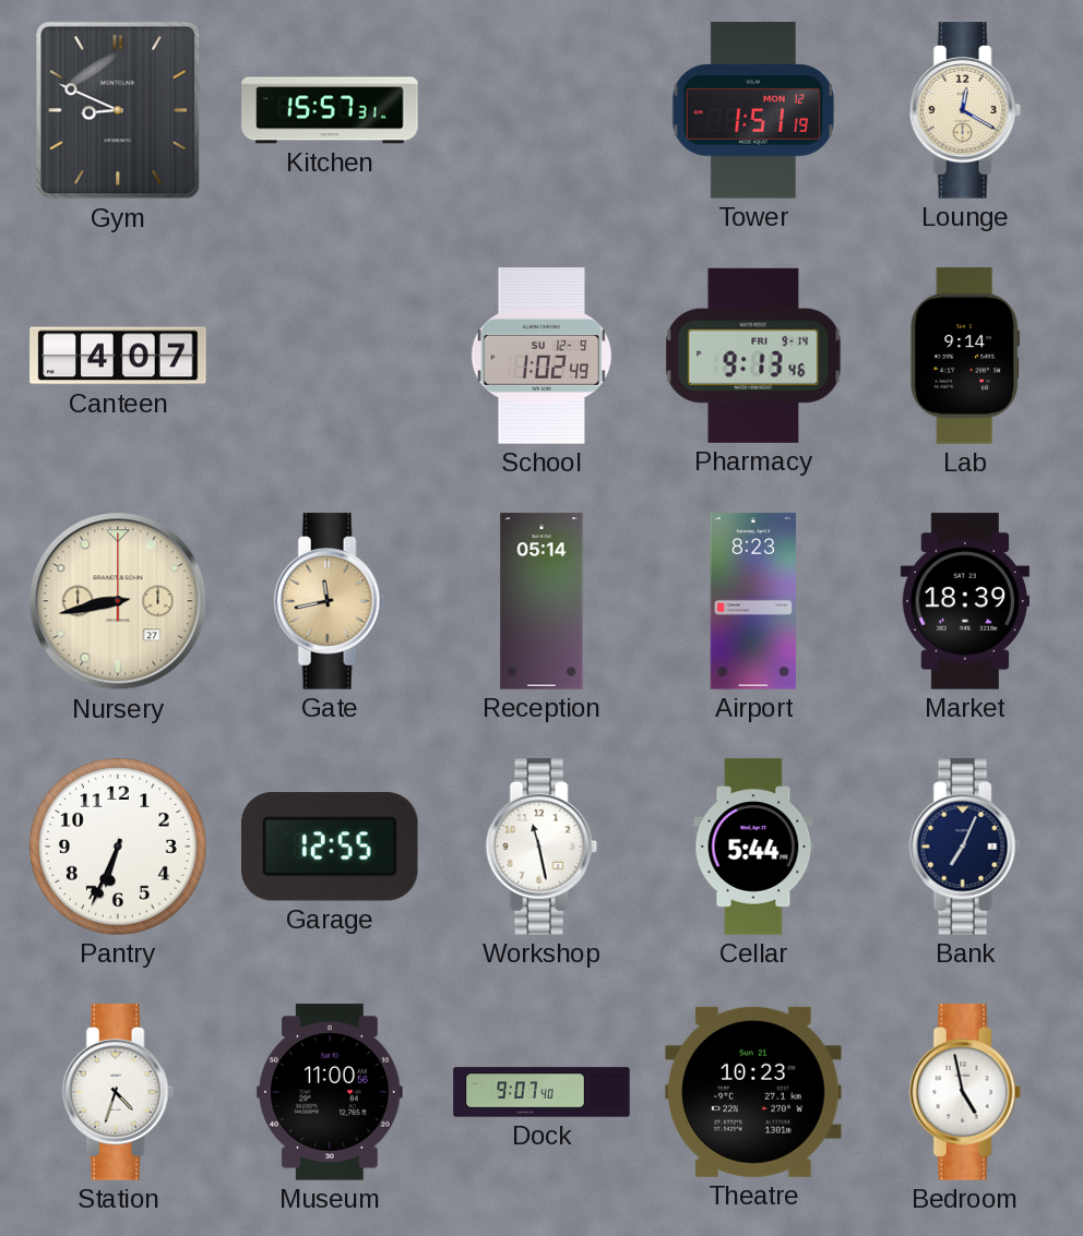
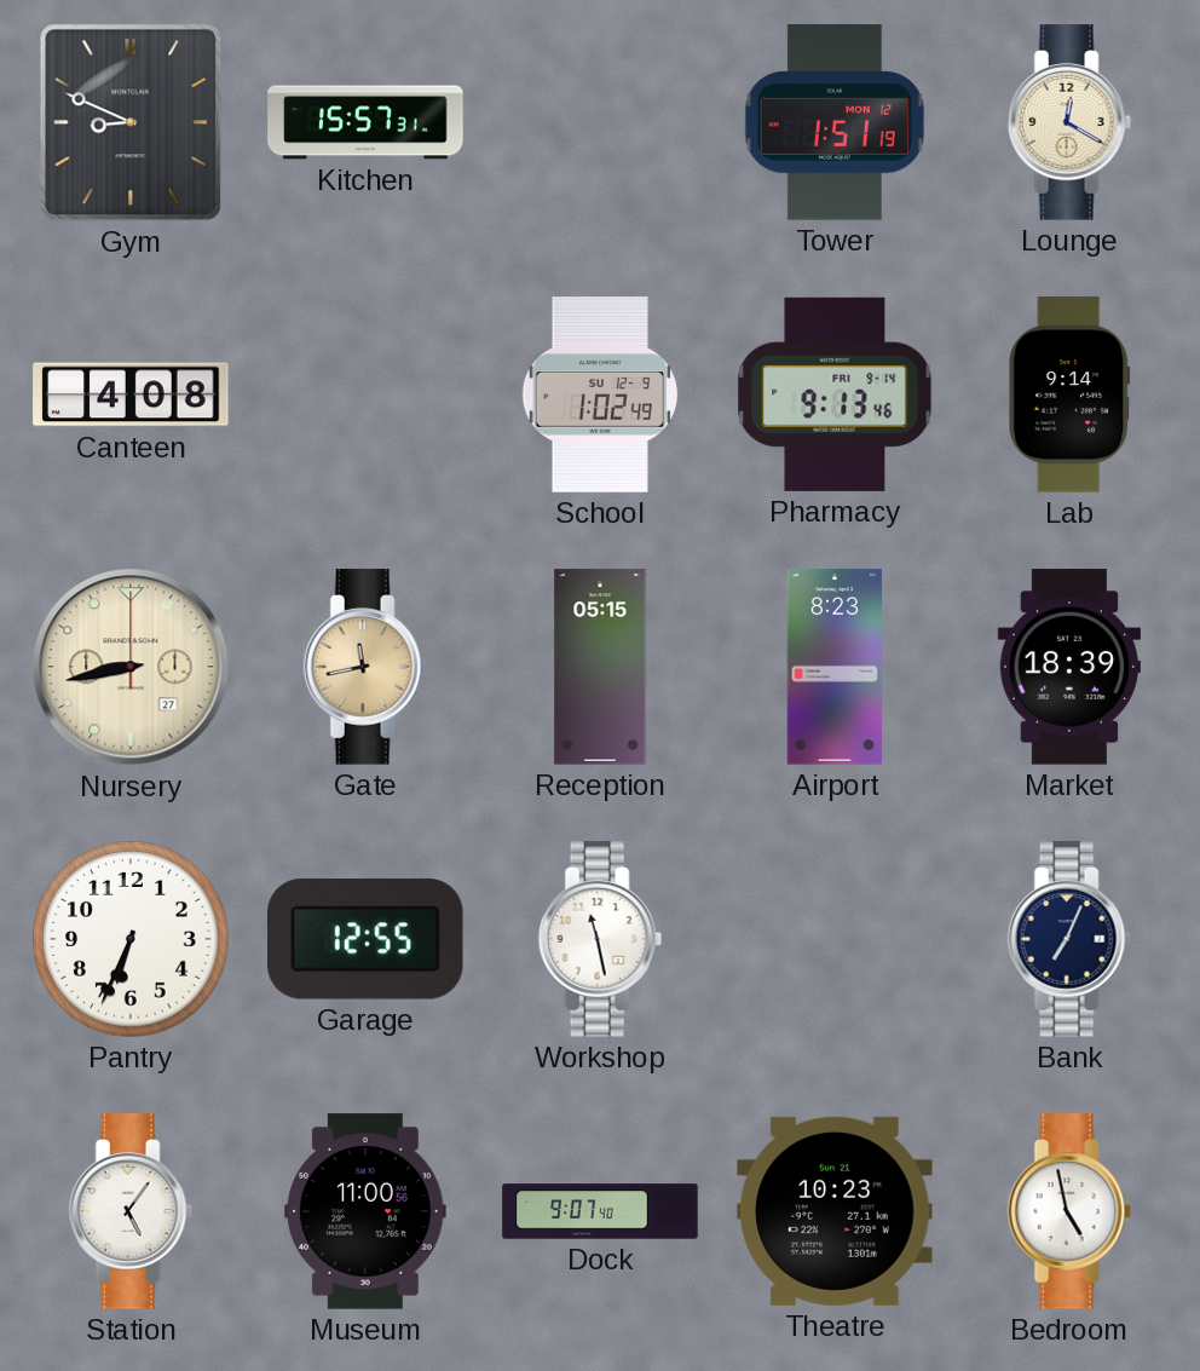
Canteen: 4:07 -> 4:08 (131, 394)
Reception: 05:14 -> 05:15 (600, 667)
Cellar: 5:44 -> none (753, 847)
Station: 4:33 -> 5:06 (131, 1211)
